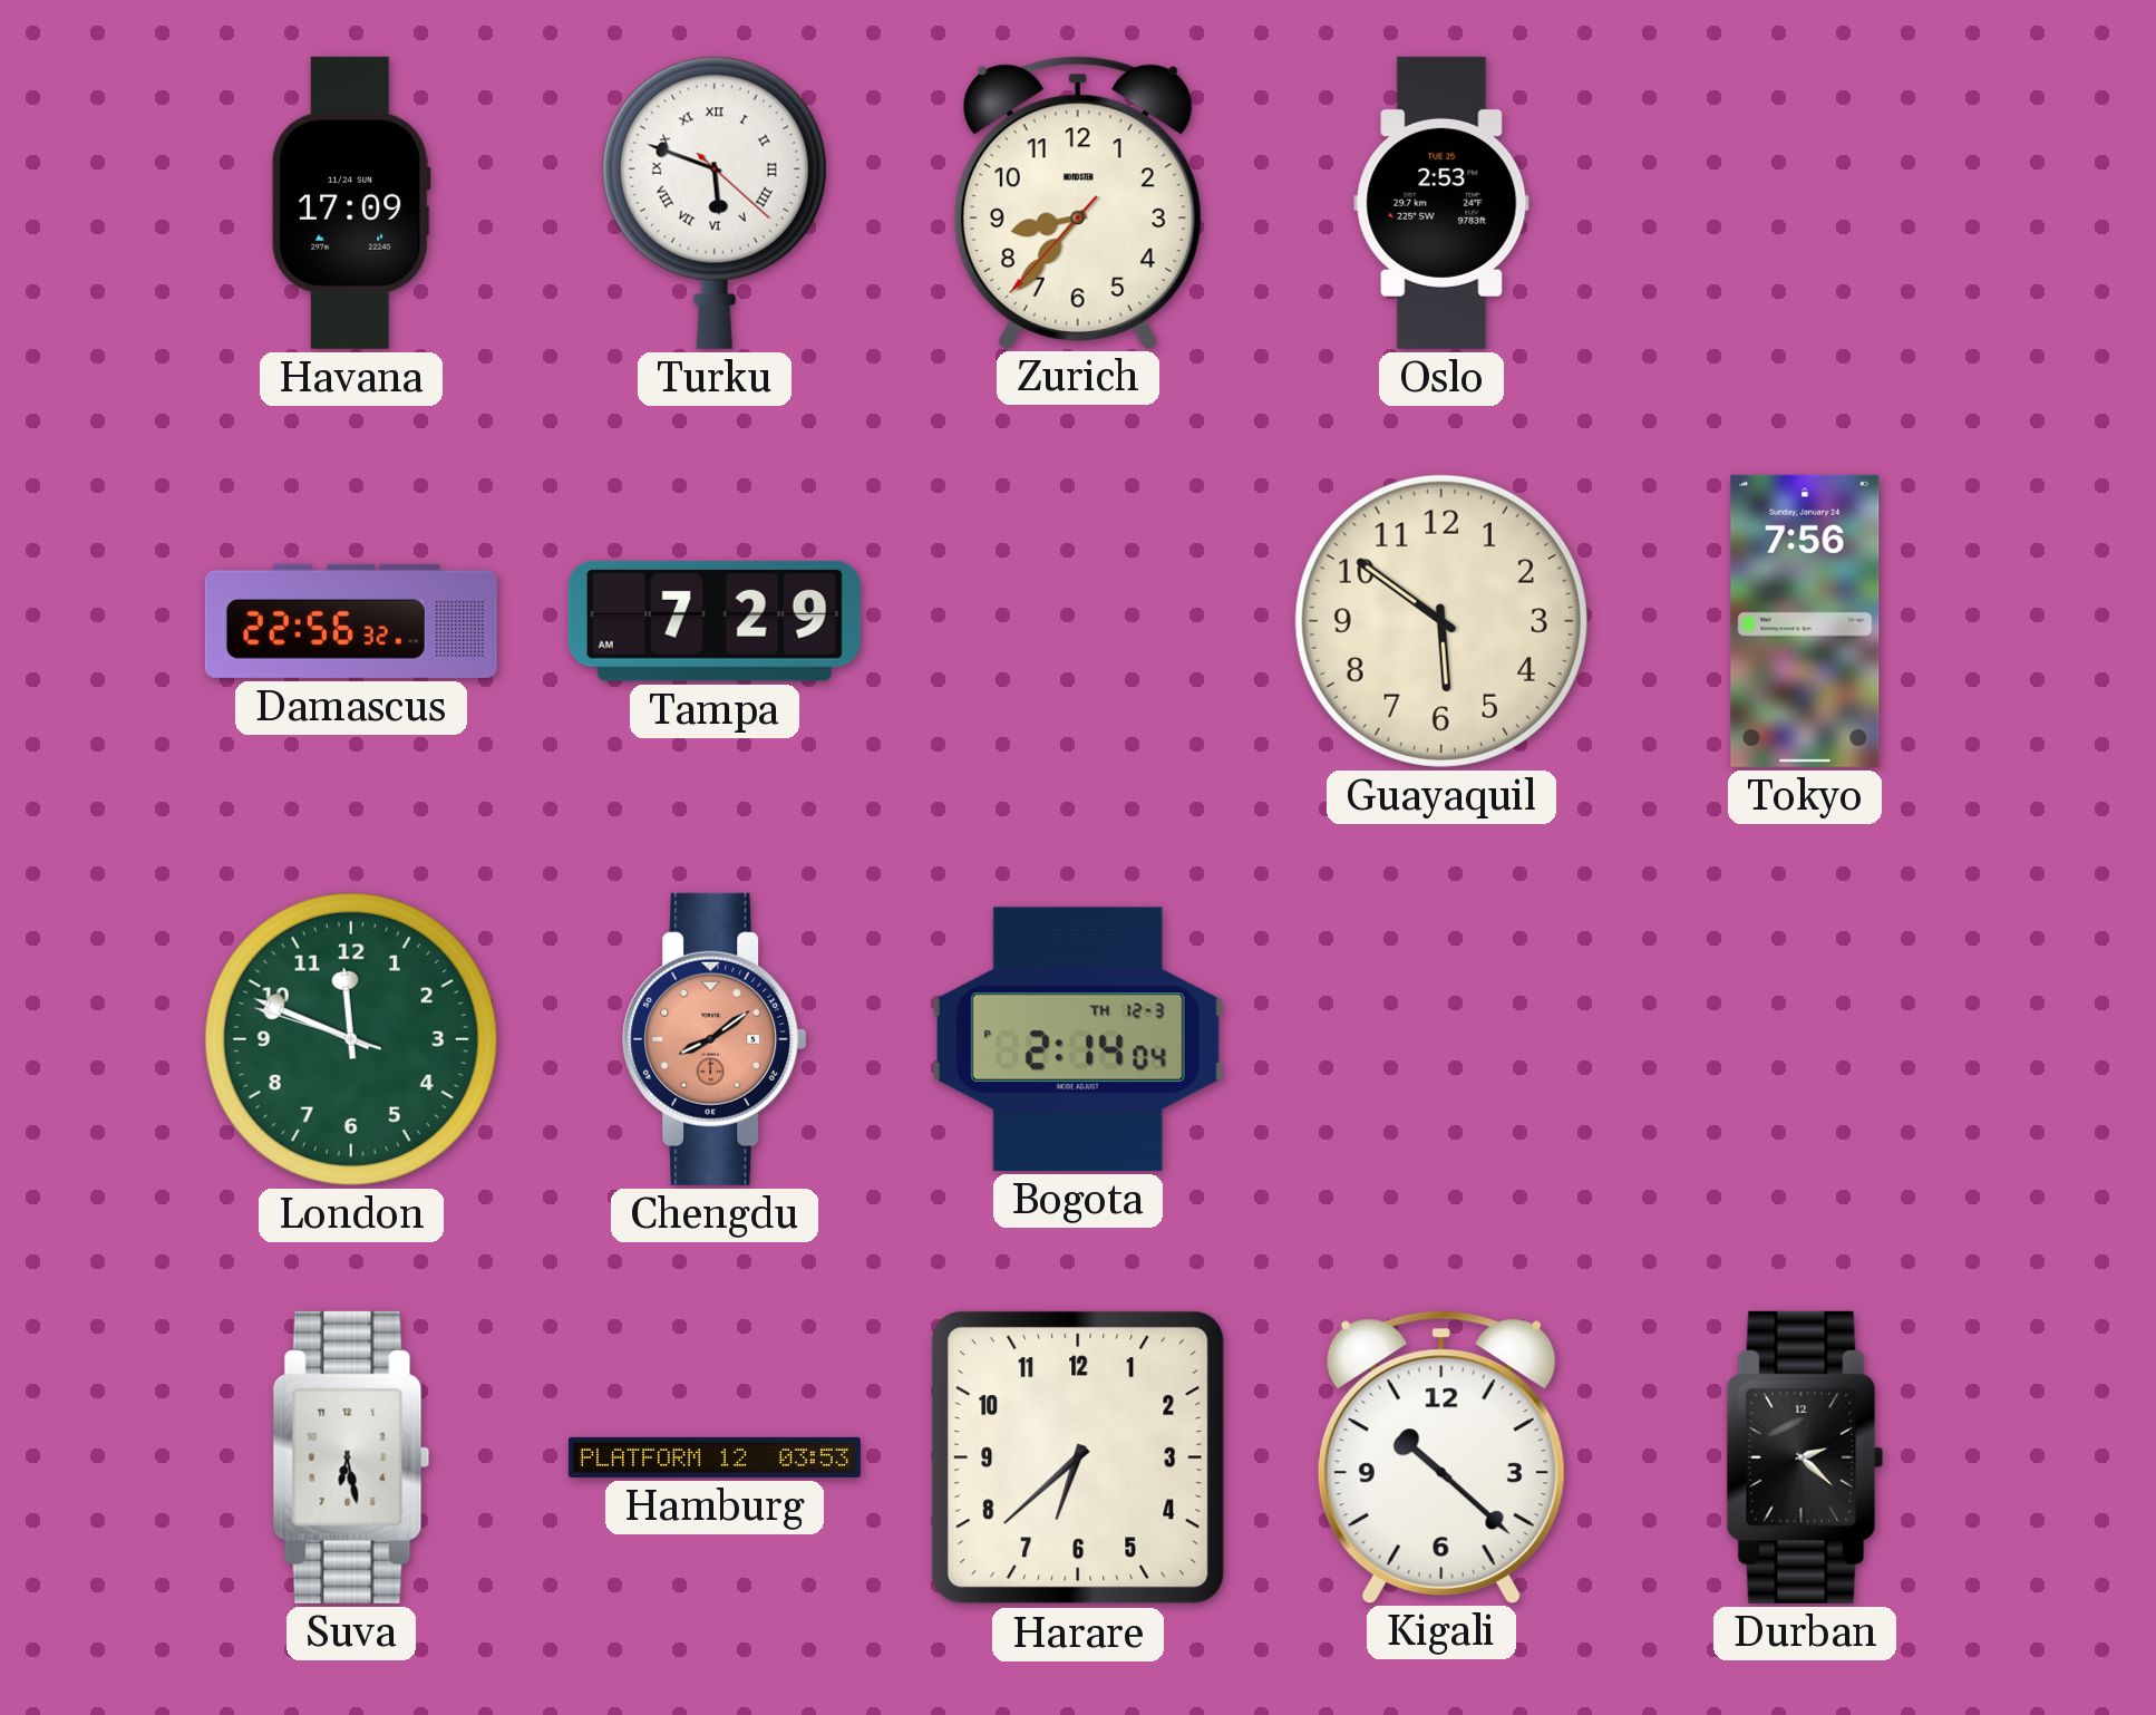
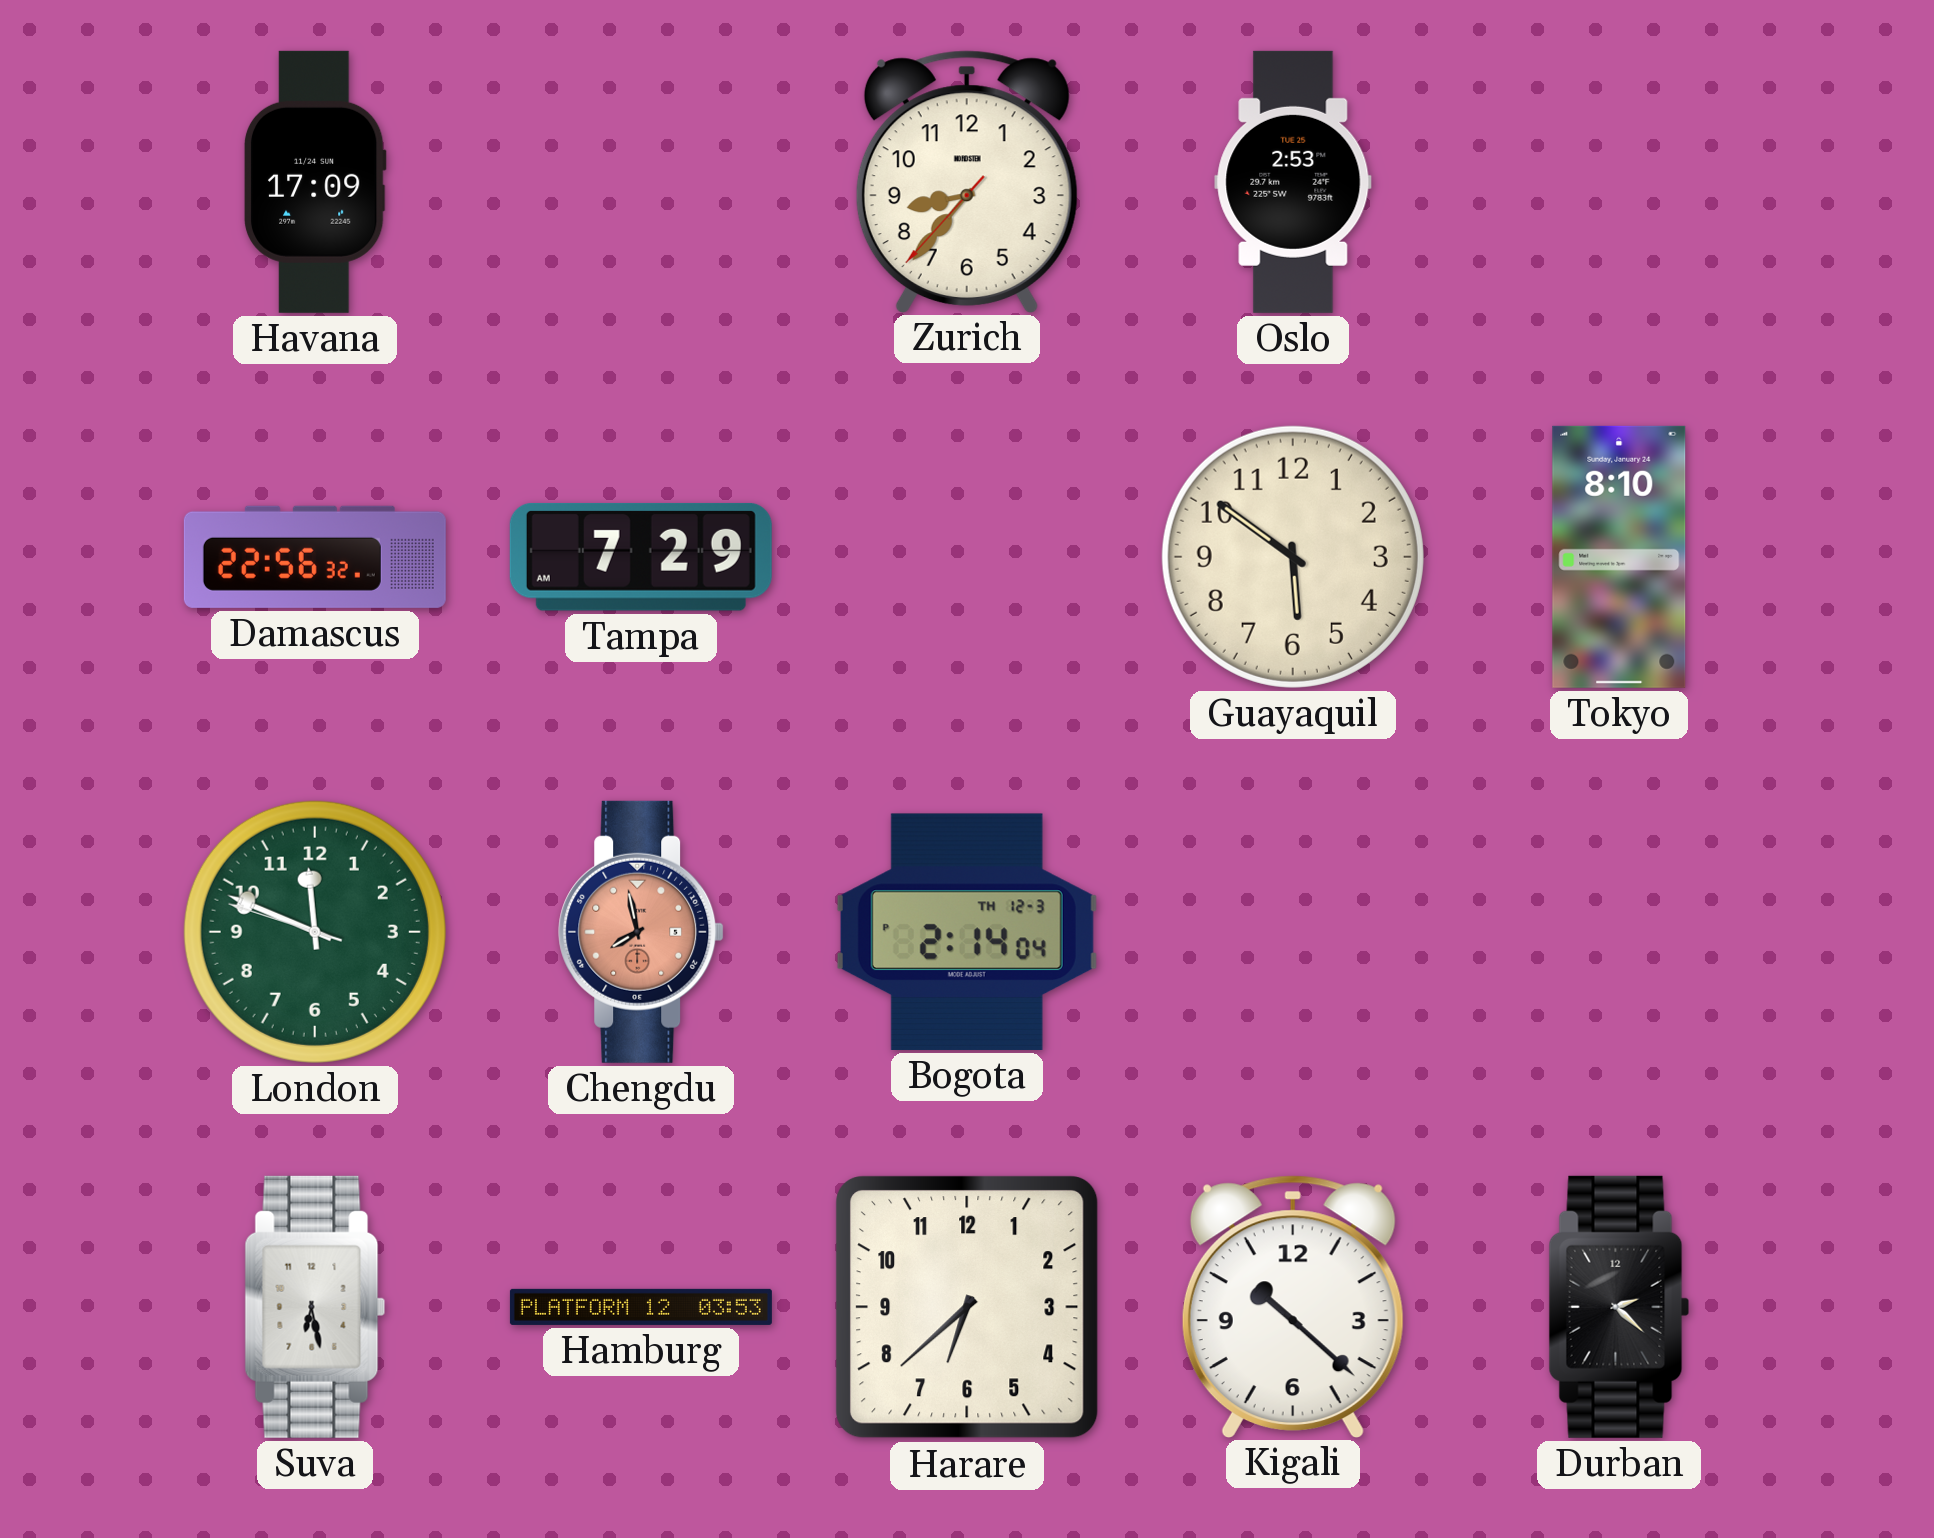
Turku: 5:48 -> none (715, 203)
Tokyo: 7:56 -> 8:10 (1619, 557)
Chengdu: 8:09 -> 7:58 (641, 932)
